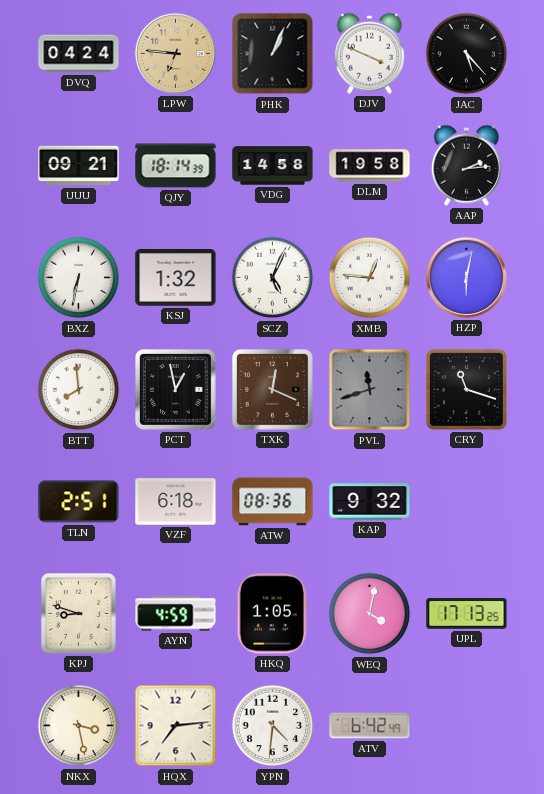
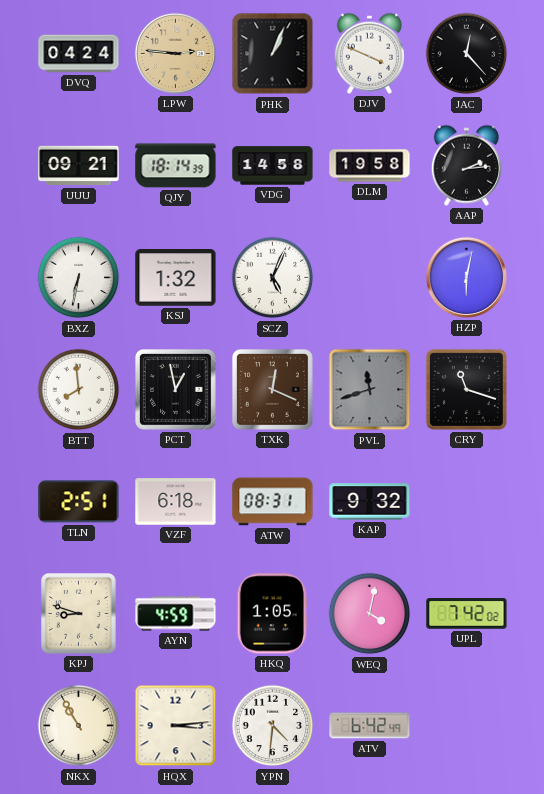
LPW: 6:46 -> 2:46 (175, 53)
JAC: 5:23 -> 12:23 (467, 54)
XMB: 12:46 -> none (370, 278)
ATW: 08:36 -> 08:31 (273, 502)
UPL: 17:13 -> 7:42 (467, 614)
NKX: 3:28 -> 10:55 (79, 726)
HQX: 7:14 -> 3:14 (176, 726)
